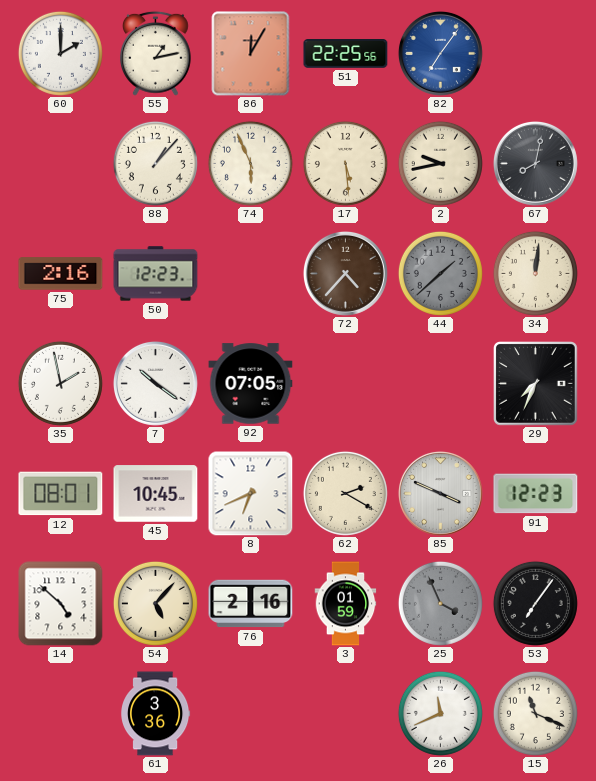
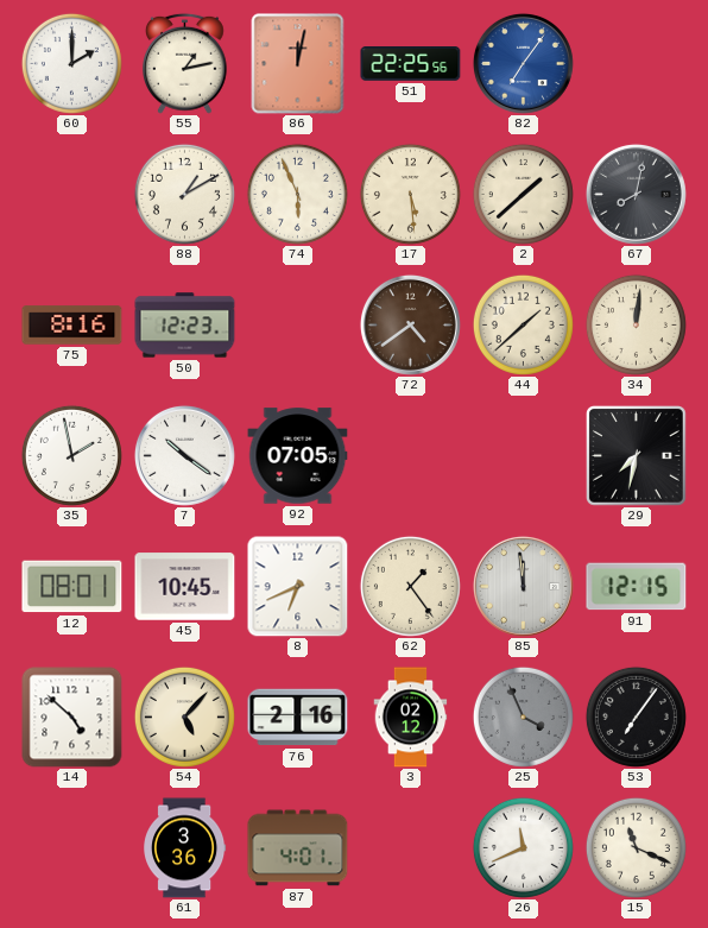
86: 12:05 -> 12:02 (298, 64)
88: 1:07 -> 1:10 (184, 194)
2: 9:43 -> 1:38 (523, 194)
75: 2:16 -> 8:16 (72, 326)
72: 4:37 -> 4:39 (410, 324)
44 dial: grey -> cream (523, 324)
29: 7:34 -> 7:32 (637, 456)
62: 2:20 -> 1:24 (410, 586)
85: 3:49 -> 11:59 (523, 586)
91: 12:23 -> 12:15 (637, 587)
3: 01:59 -> 02:12 (411, 718)
87: none -> 4:01 (298, 848)
